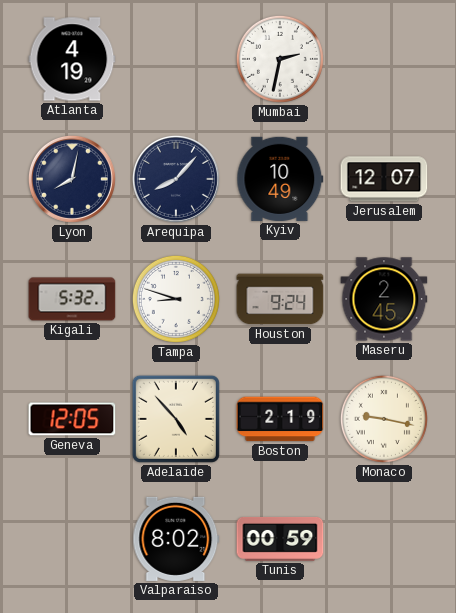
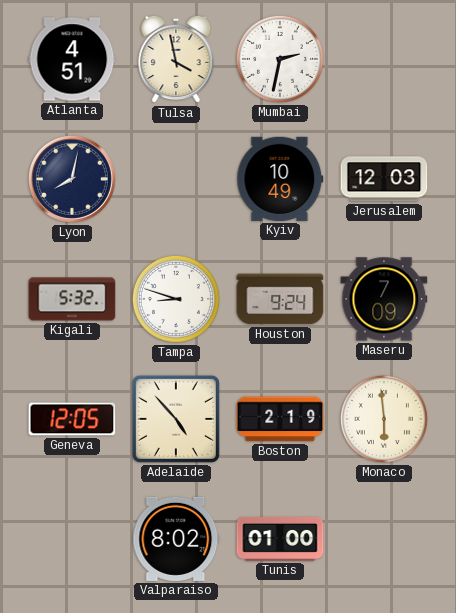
Atlanta: 4:19 -> 4:51 (72, 59)
Tulsa: none -> 3:58 (176, 59)
Arequipa: 8:07 -> none (176, 179)
Jerusalem: 12:07 -> 12:03 (384, 179)
Maseru: 2:45 -> 7:09 (384, 299)
Monaco: 9:17 -> 5:59 (384, 419)
Tunis: 00:59 -> 01:00 (280, 539)
